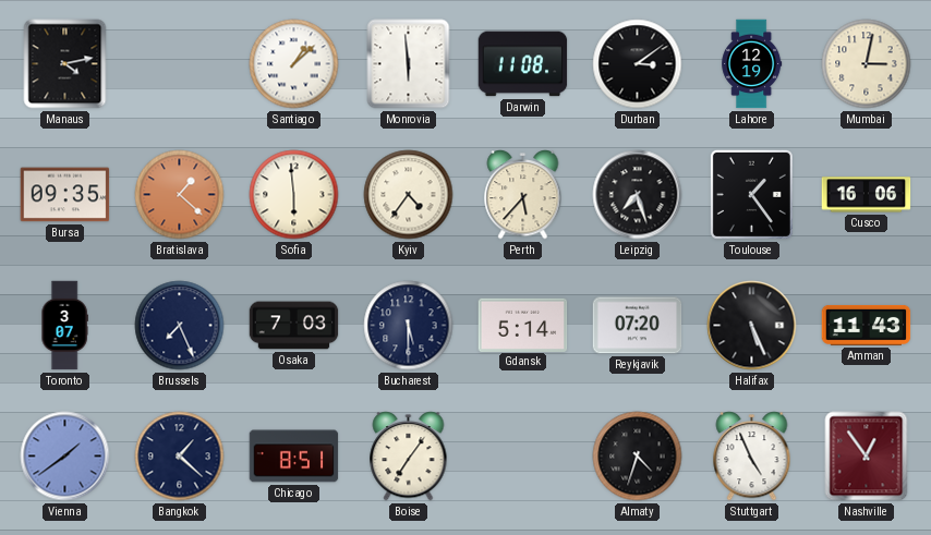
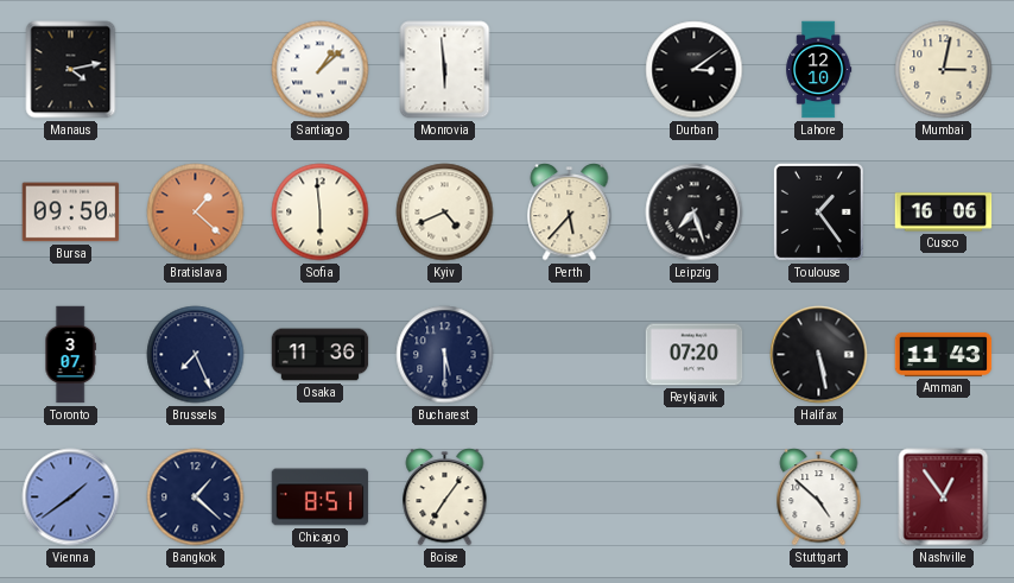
Darwin: 11:08 -> none (523, 64)
Lahore: 12:19 -> 12:10 (819, 70)
Bursa: 09:35 -> 09:50 (71, 213)
Kyiv: 4:36 -> 4:41 (445, 213)
Osaka: 7:03 -> 11:36 (321, 355)
Gdansk: 5:14 -> none (523, 325)
Halifax: 5:26 -> 5:28 (819, 355)
Almaty: 4:33 -> none (638, 457)
Stuttgart: 4:56 -> 4:52 (819, 498)
